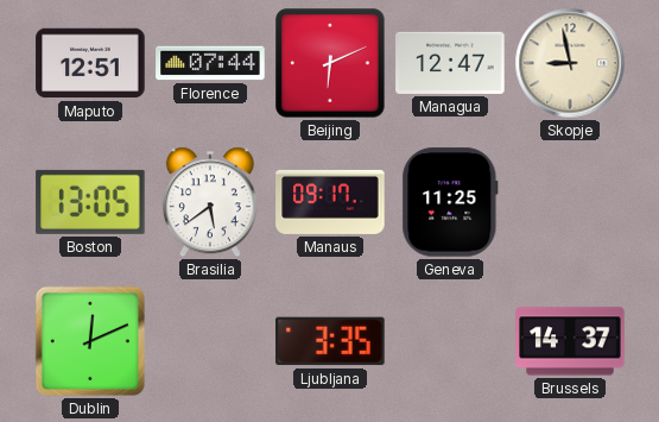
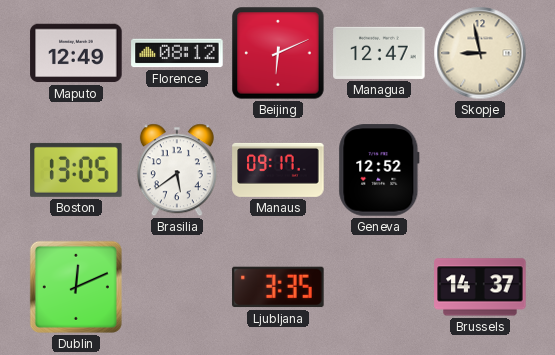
Maputo: 12:51 -> 12:49 (76, 53)
Florence: 07:44 -> 08:12 (177, 53)
Geneva: 11:25 -> 12:52 (379, 170)
